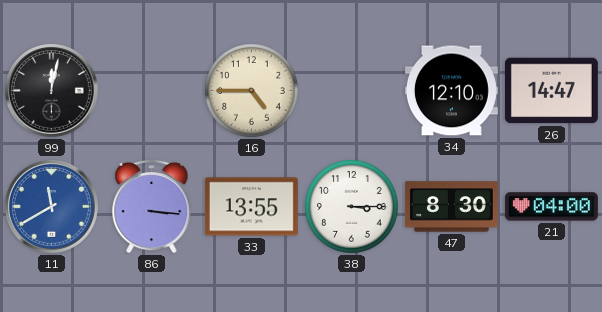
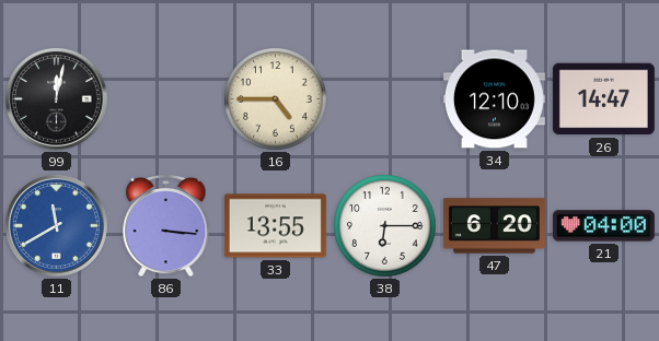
38: 3:15 -> 6:15 (385, 226)
47: 8:30 -> 6:20 (494, 226)
